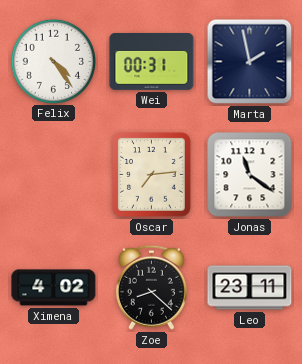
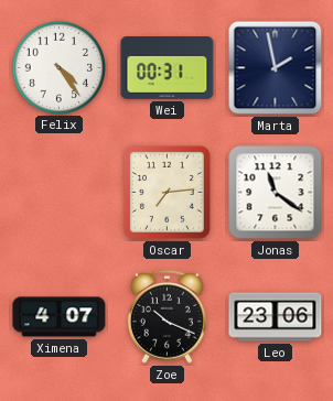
Ximena: 4:02 -> 4:07 (60, 317)
Zoe: 8:22 -> 10:19 (166, 316)
Leo: 23:11 -> 23:06 (276, 317)
